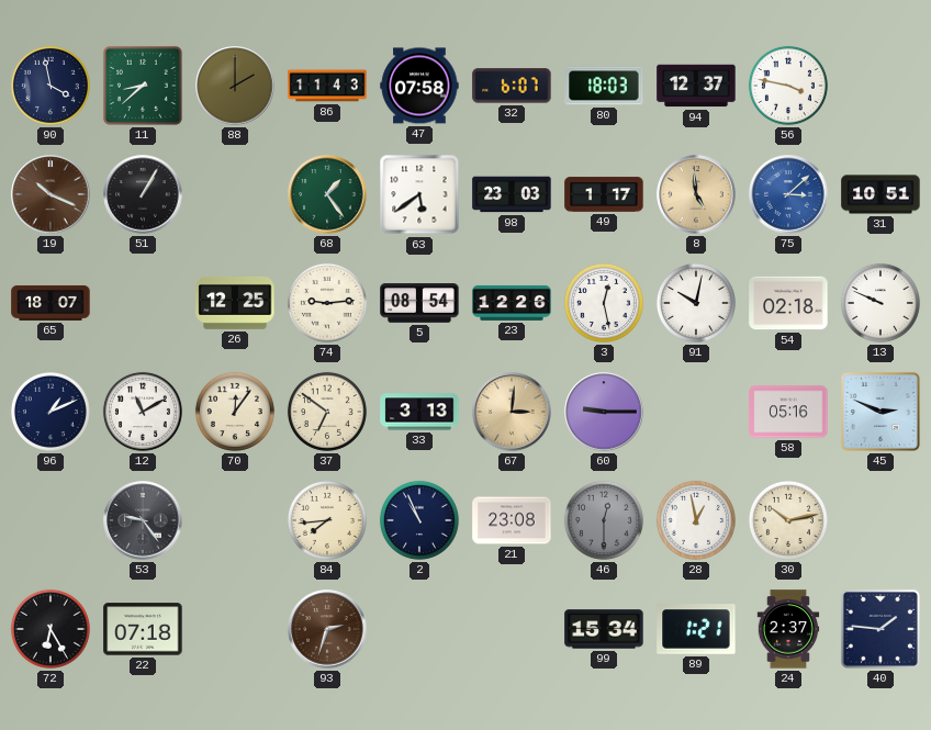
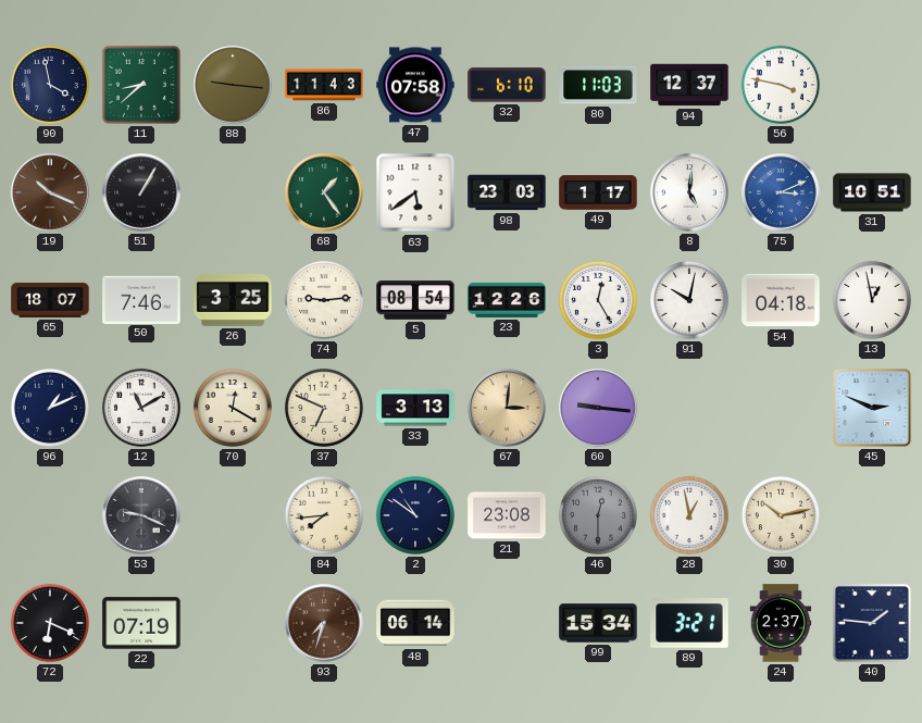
88: 2:00 -> 9:16 (233, 85)
32: 6:07 -> 6:10 (507, 85)
80: 18:03 -> 11:03 (598, 85)
8: 4:59 -> 5:01 (689, 192)
8 dial: champagne -> white (689, 192)
75: 3:08 -> 3:11 (781, 192)
50: none -> 7:46 (141, 299)
26: 12:25 -> 3:25 (233, 300)
3: 12:28 -> 12:25 (598, 300)
54: 02:18 -> 04:18 (781, 300)
13: 9:49 -> 12:58 (872, 300)
70: 12:06 -> 12:20 (233, 408)
37: 6:51 -> 6:49 (324, 408)
60: 9:15 -> 9:16 (598, 408)
58: 05:16 -> none (788, 412)
53: 9:24 -> 9:19 (141, 515)
2: 10:56 -> 10:51 (415, 515)
72: 6:25 -> 6:19 (50, 623)
22: 07:18 -> 07:19 (141, 623)
93: 2:33 -> 7:33 (324, 623)
48: none -> 06:14 (415, 623)
89: 1:21 -> 3:21 (689, 623)
